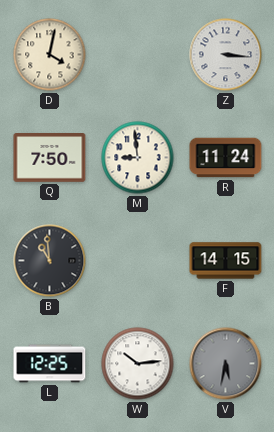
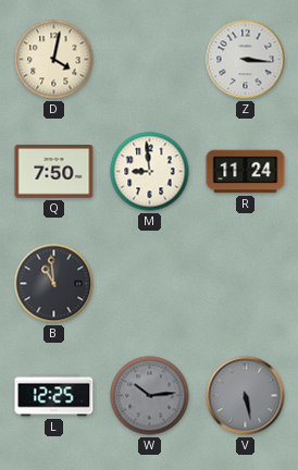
F: 14:15 -> none (226, 261)
W dial: white -> grey (150, 396)
V: 5:32 -> 5:28 (246, 396)
